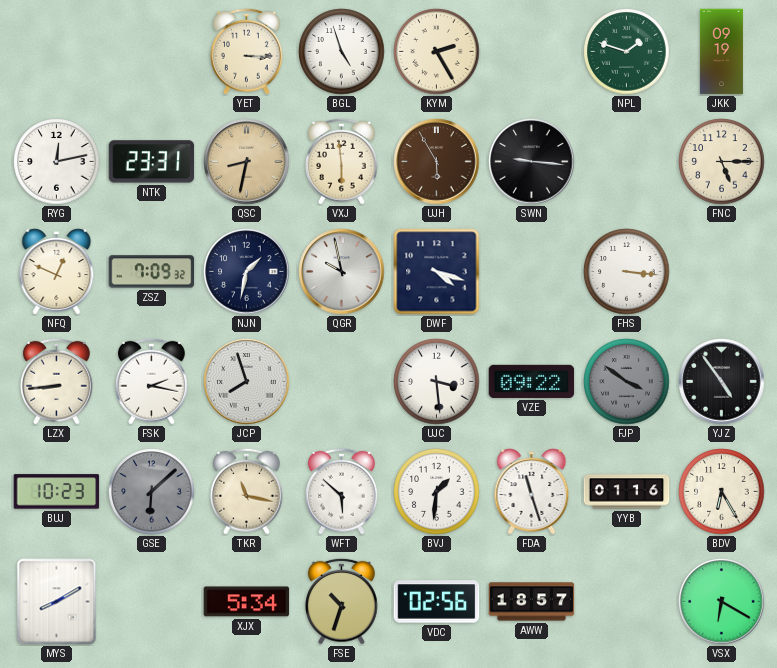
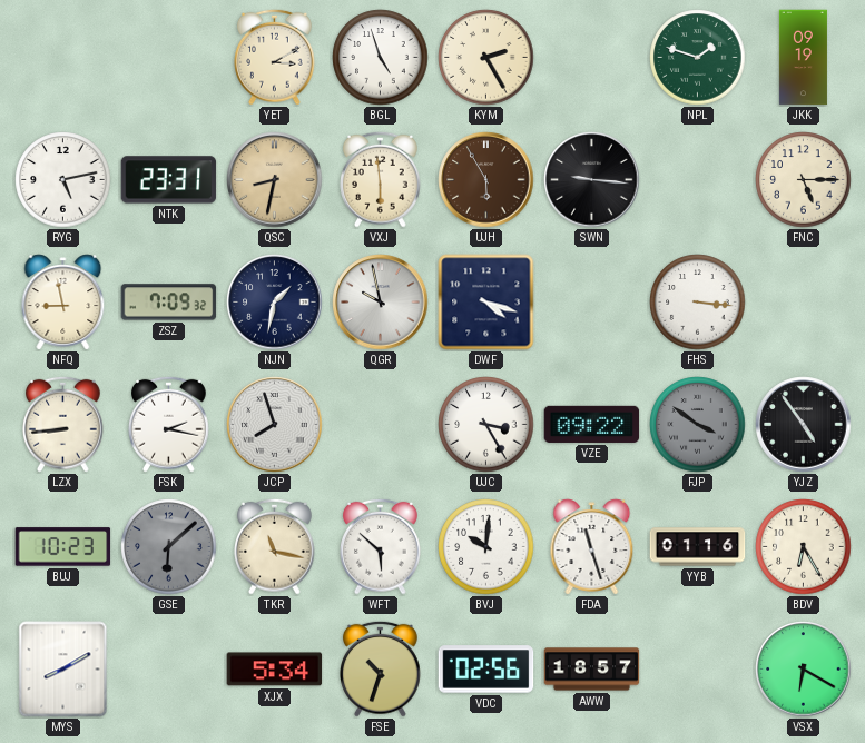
YET: 3:15 -> 3:10 (275, 57)
RYG: 12:13 -> 5:13 (63, 180)
NFQ: 12:49 -> 8:58 (63, 303)
UJC: 3:29 -> 3:25 (486, 425)
BVJ: 1:31 -> 10:01 (486, 547)
